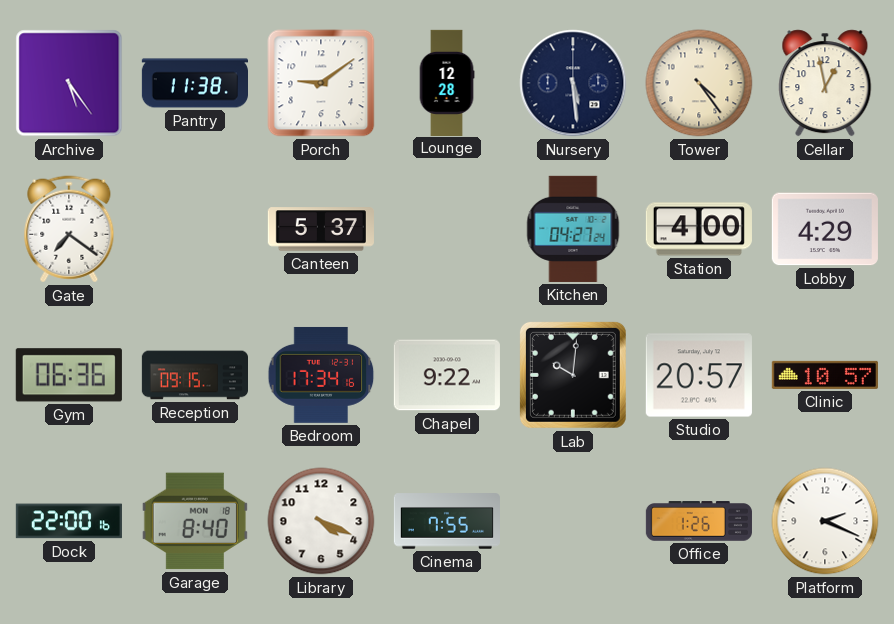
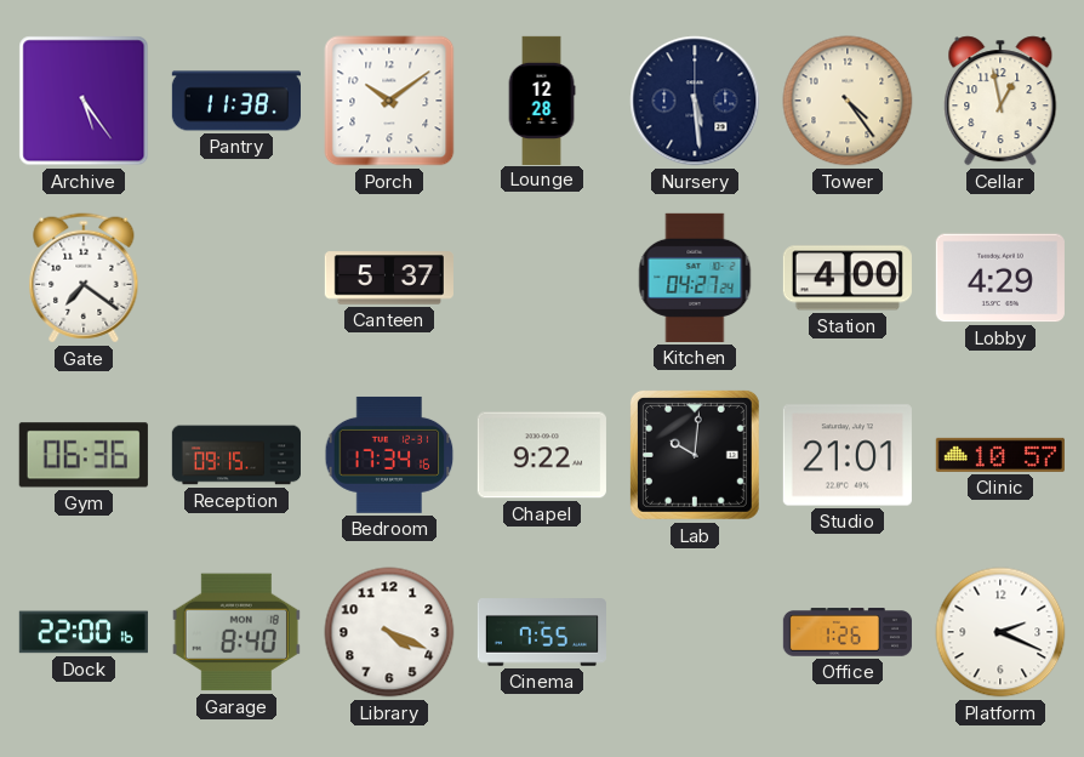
Porch: 9:09 -> 10:09 (389, 101)
Studio: 20:57 -> 21:01 (848, 455)
